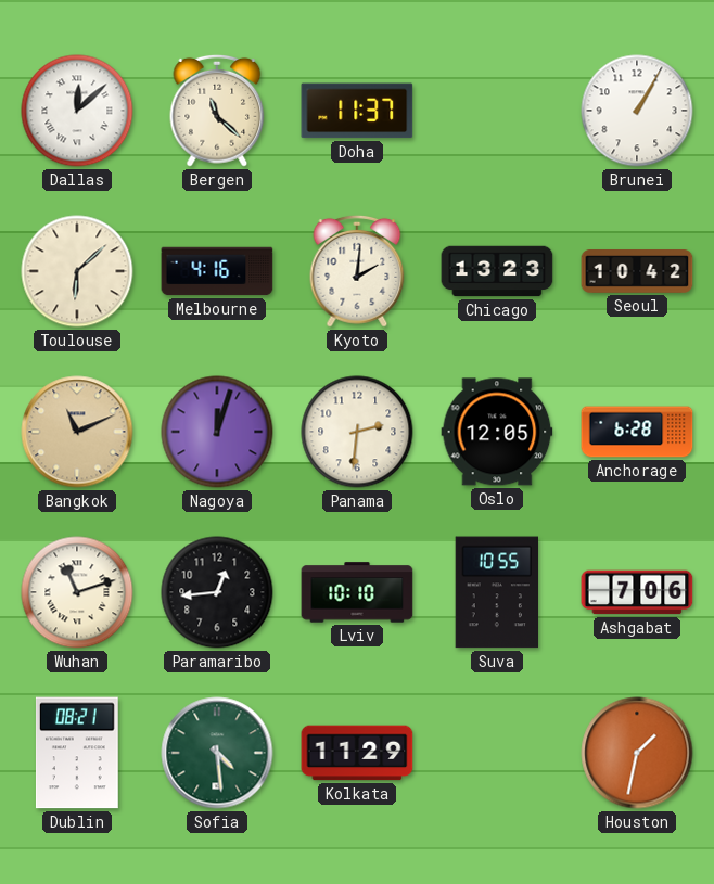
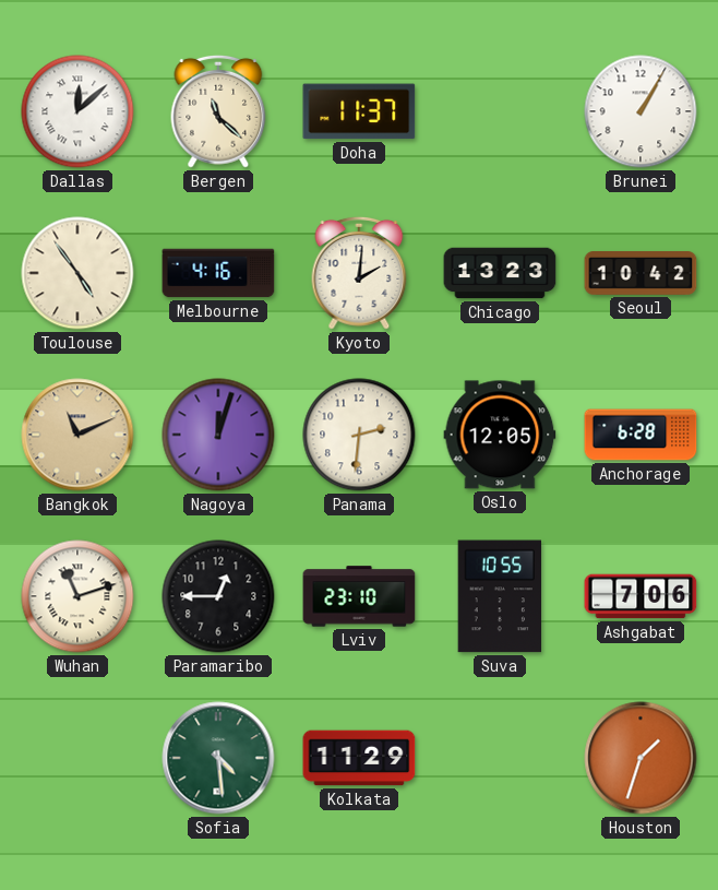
Toulouse: 6:08 -> 4:54 (77, 273)
Paramaribo: 12:44 -> 12:45 (218, 596)
Lviv: 10:10 -> 23:10 (359, 596)
Dublin: 08:21 -> none (77, 753)
Houston: 1:32 -> 1:33 (641, 758)
